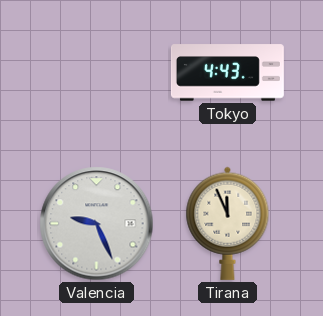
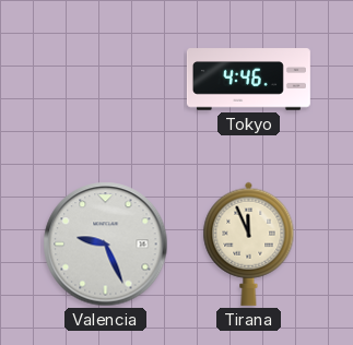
Tokyo: 4:43 -> 4:46 (248, 80)
